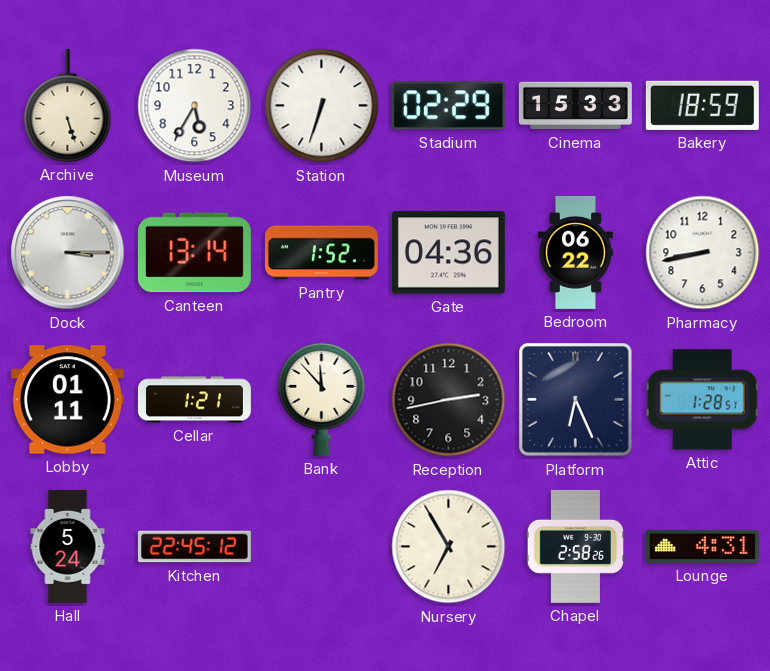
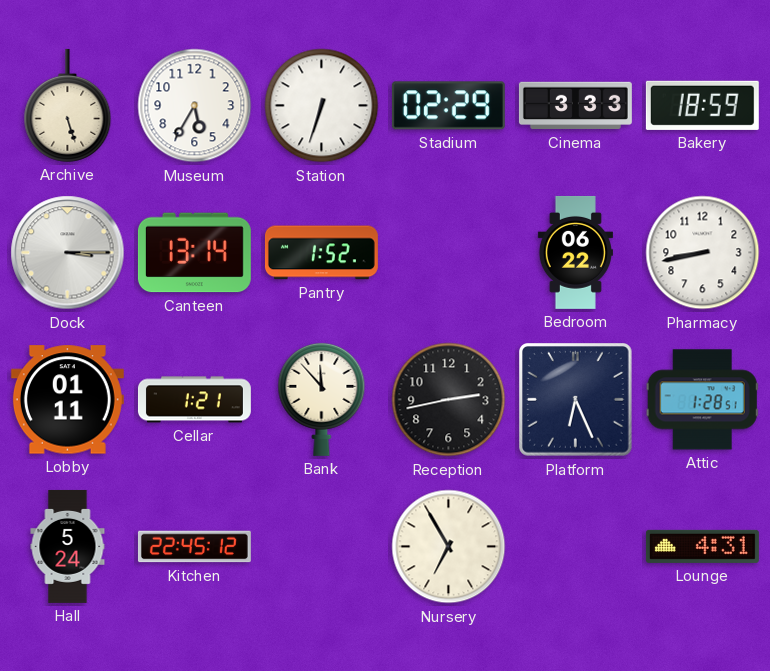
Cinema: 15:33 -> 3:33 (575, 106)
Gate: 04:36 -> none (448, 253)
Chapel: 2:58 -> none (575, 546)
